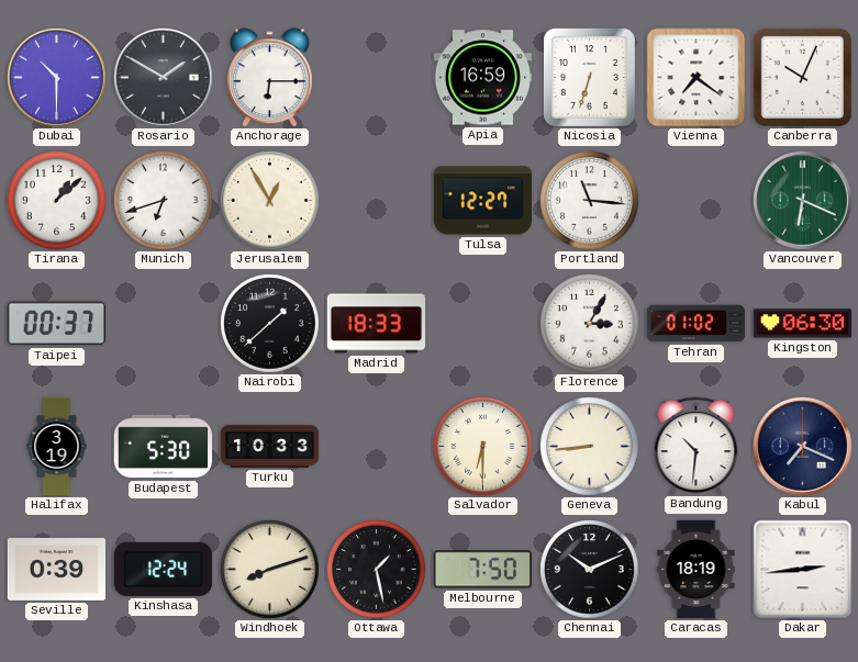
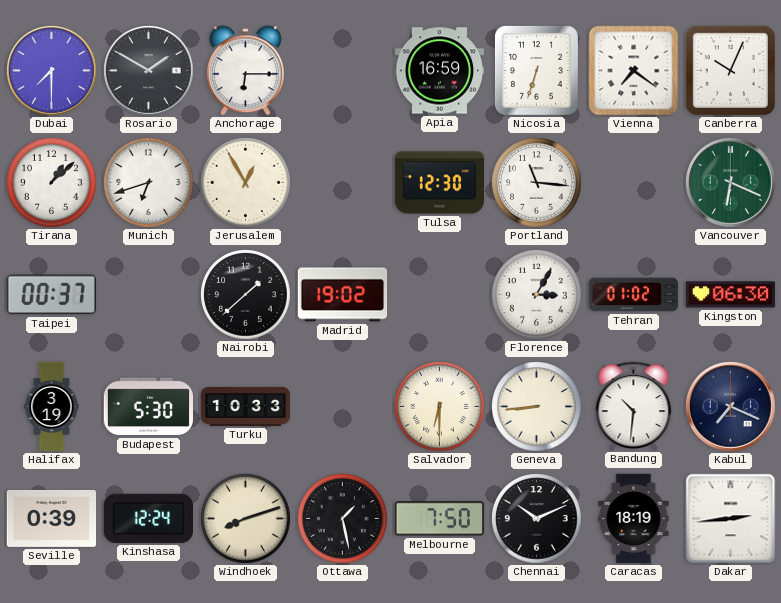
Dubai: 10:30 -> 7:30 (52, 71)
Tulsa: 12:27 -> 12:30 (440, 183)
Madrid: 18:33 -> 19:02 (343, 295)
